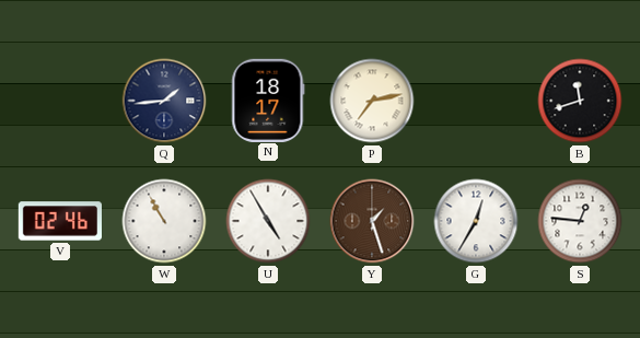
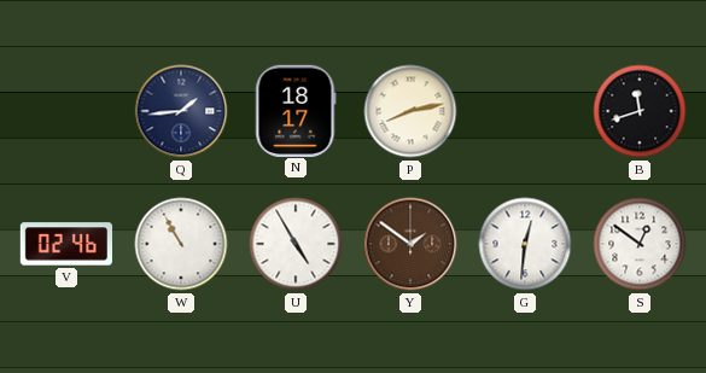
P: 7:13 -> 8:13 (410, 111)
Y: 1:27 -> 1:51 (410, 244)
G: 12:35 -> 12:31 (525, 244)
S: 12:46 -> 12:51 (640, 244)
